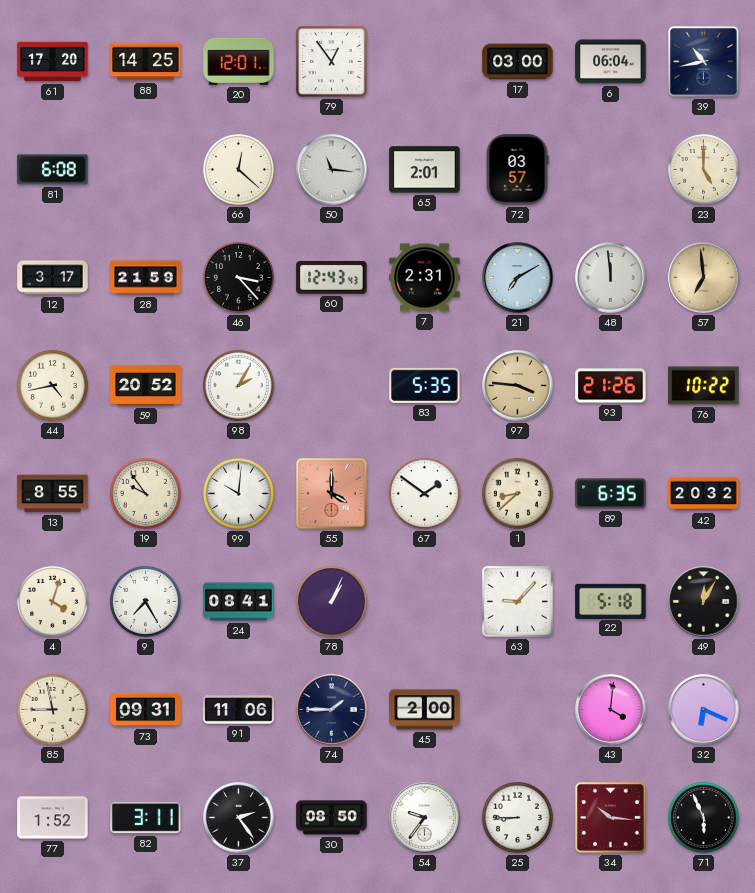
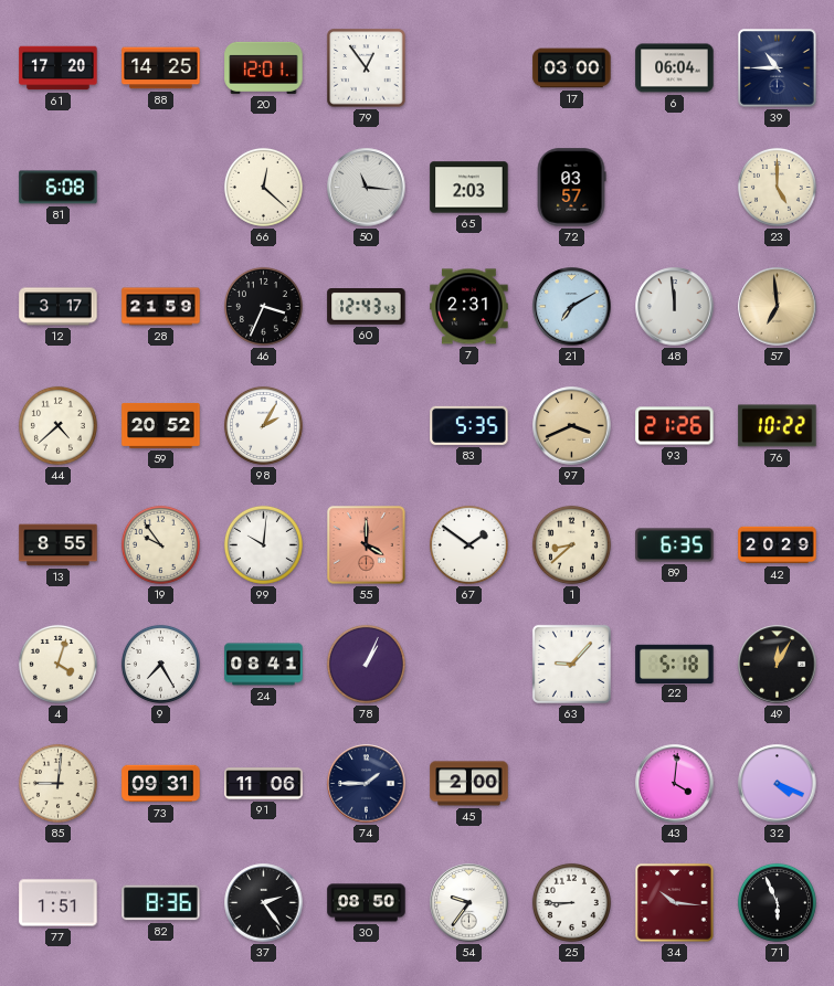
39: 10:43 -> 10:45 (778, 68)
65: 2:01 -> 2:03 (469, 188)
46: 3:23 -> 3:34 (263, 306)
44: 4:43 -> 4:38 (57, 425)
97: 3:46 -> 3:41 (572, 426)
42: 20:32 -> 20:29 (778, 545)
85: 8:58 -> 9:01 (57, 783)
32: 6:19 -> 4:19 (778, 784)
77: 1:52 -> 1:51 (59, 903)
82: 3:11 -> 8:36 (161, 903)
